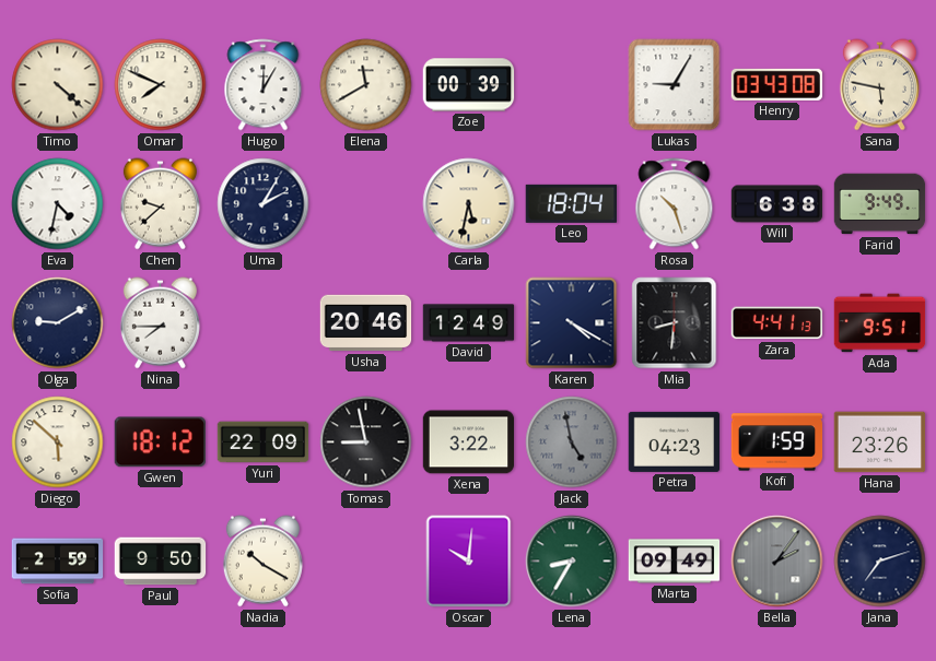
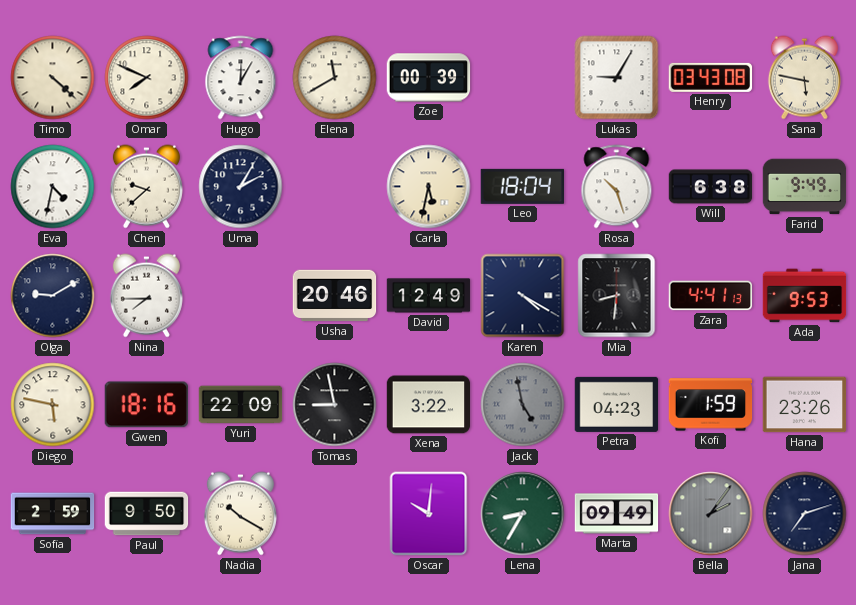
Ada: 9:51 -> 9:53 (805, 296)
Diego: 5:52 -> 5:47 (53, 405)
Gwen: 18:12 -> 18:16 (146, 405)
